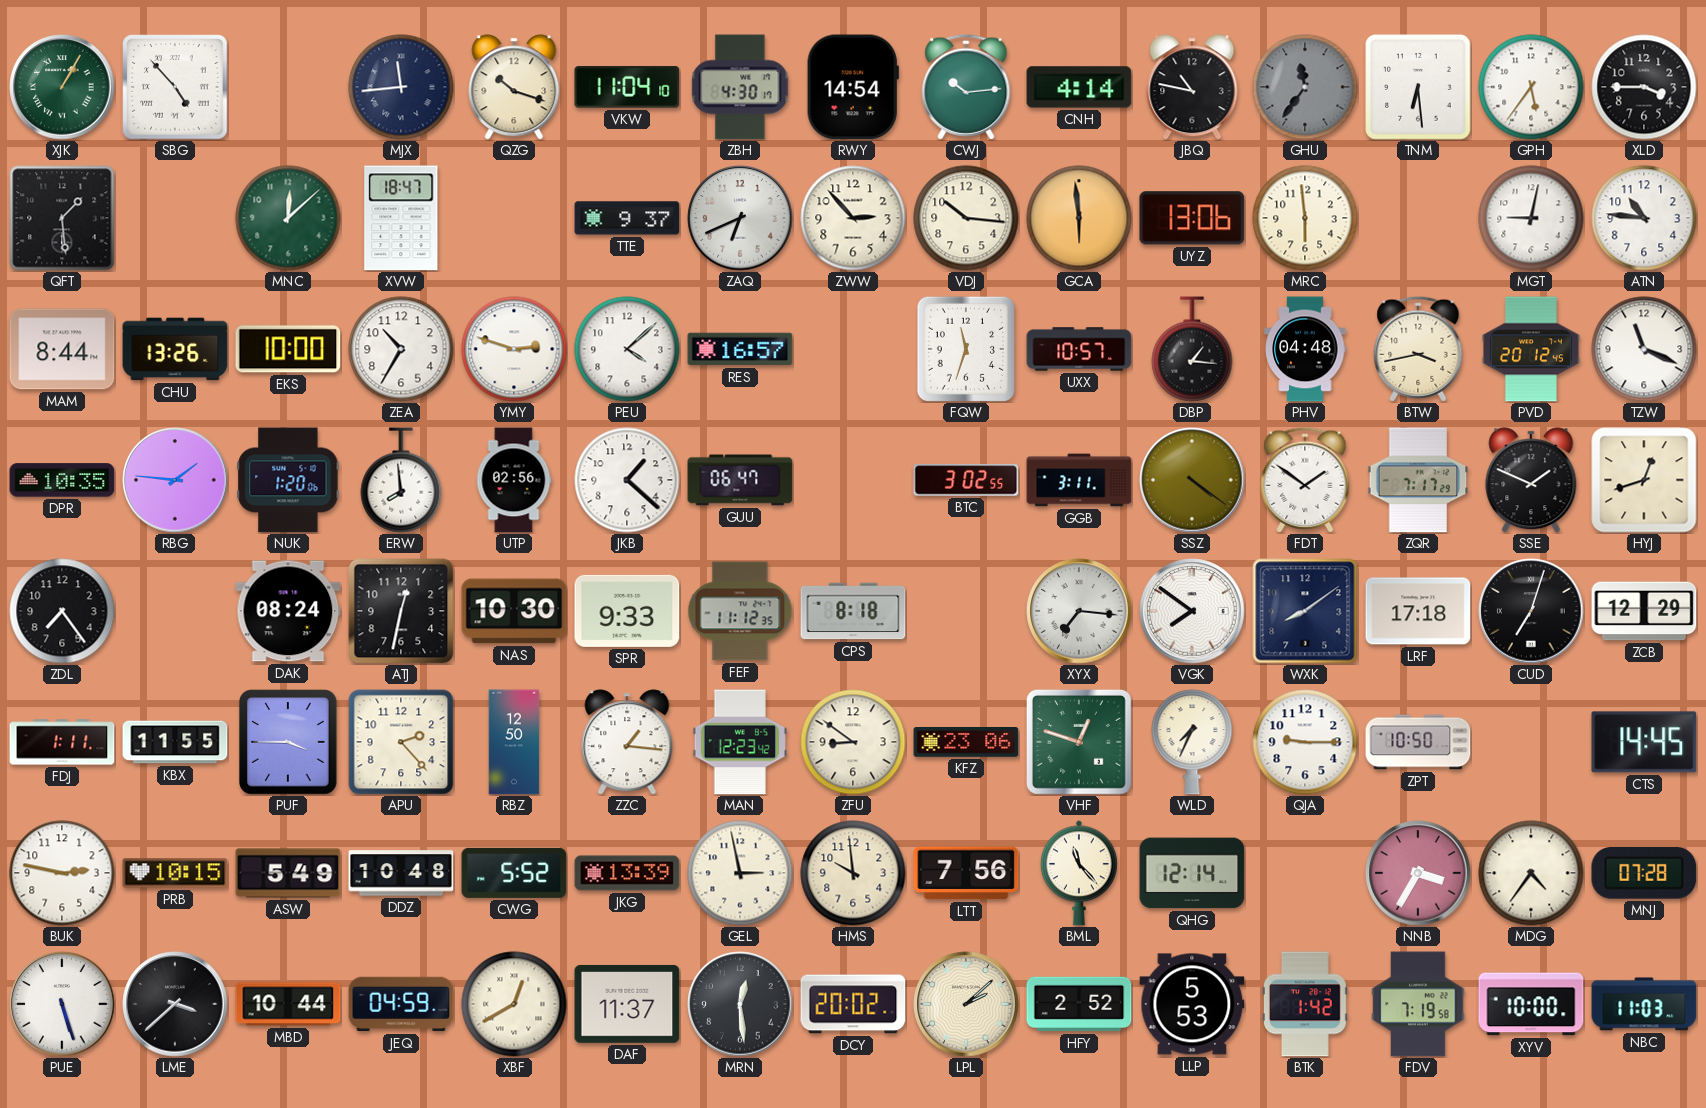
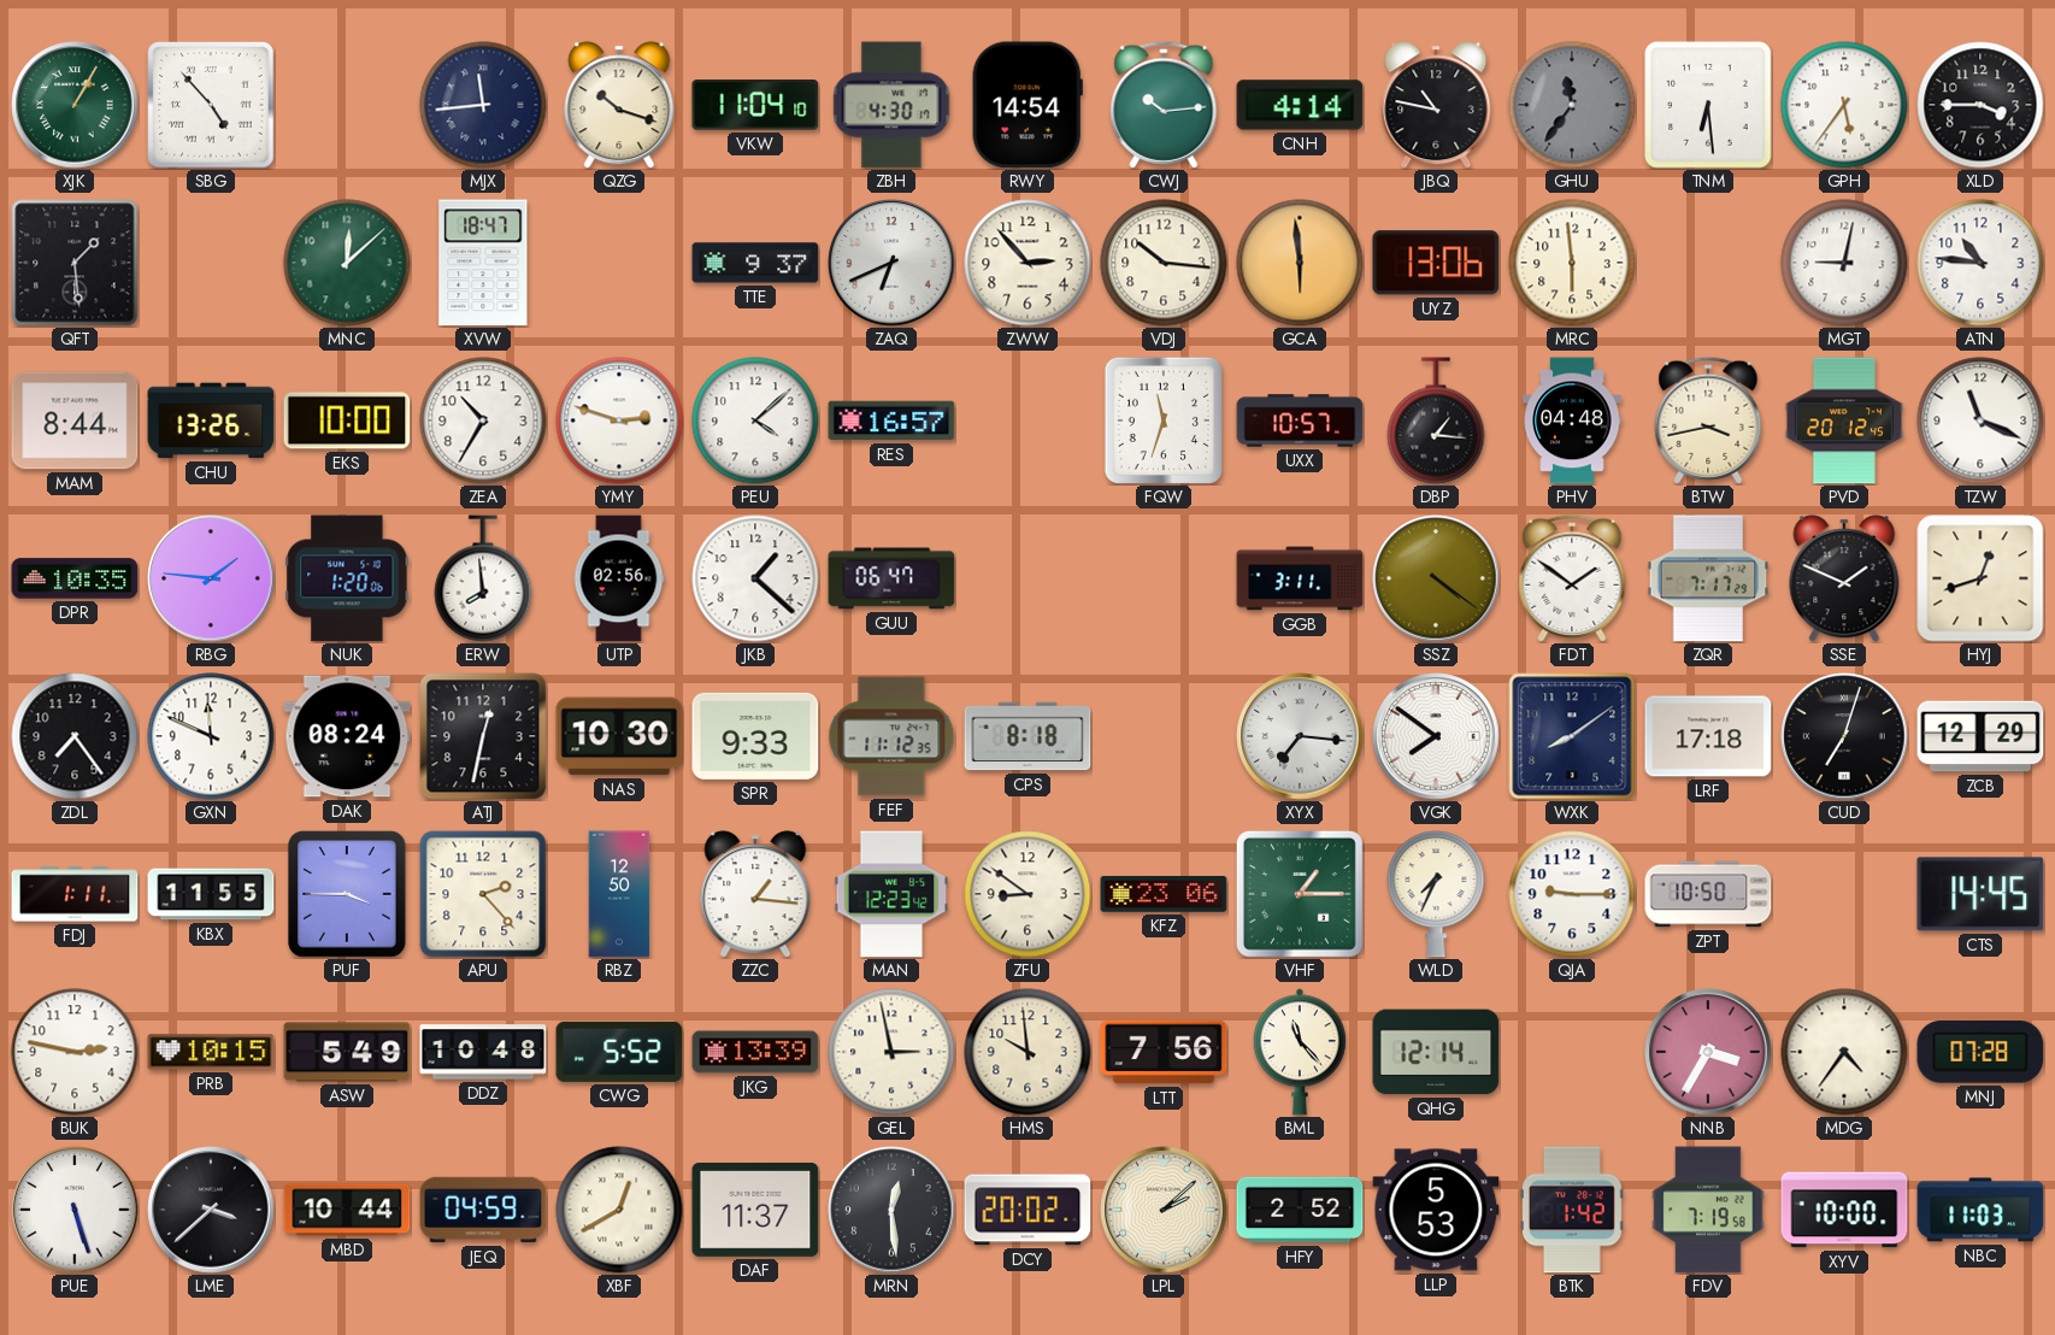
BTC: 3:02 -> none (966, 480)
GXN: none -> 11:49 (211, 736)
VHF: 12:48 -> 1:15 (1300, 894)
